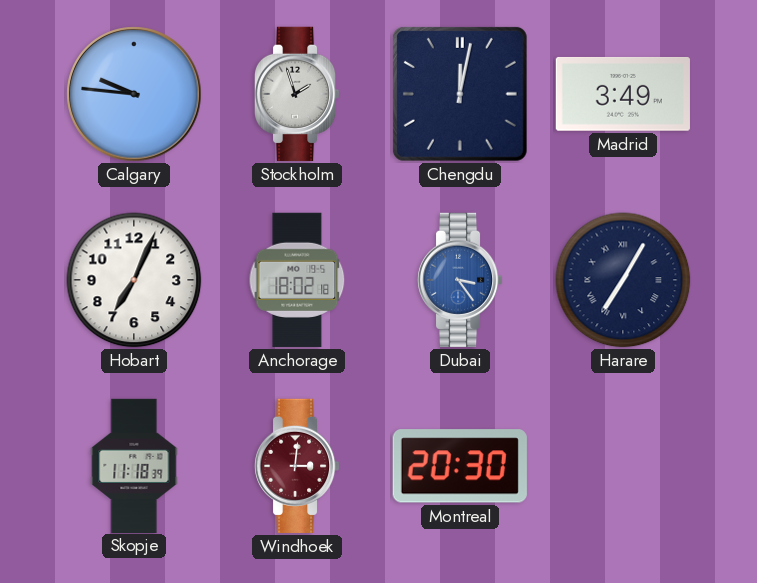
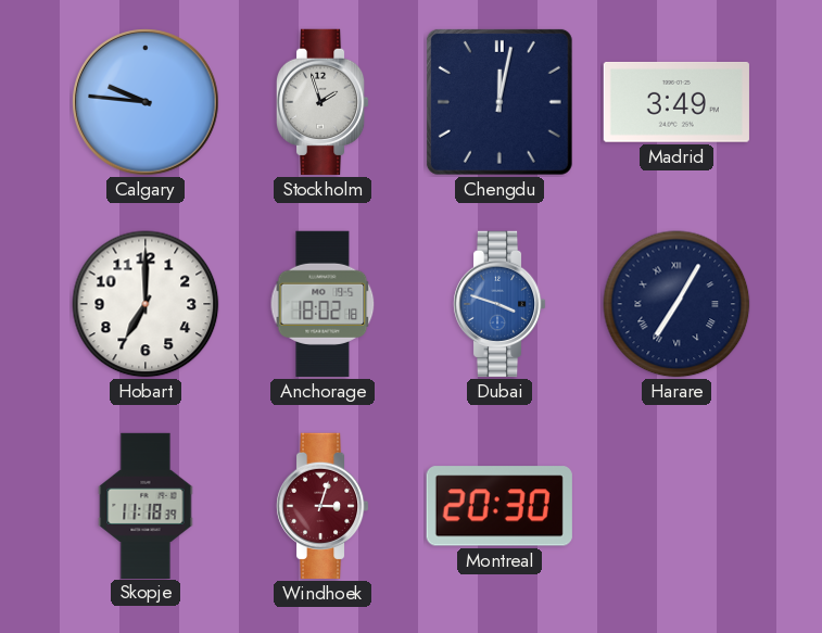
Hobart: 7:04 -> 7:00 (146, 304)
Dubai: 3:24 -> 3:48 (499, 304)
Windhoek: 3:01 -> 3:03 (323, 506)
